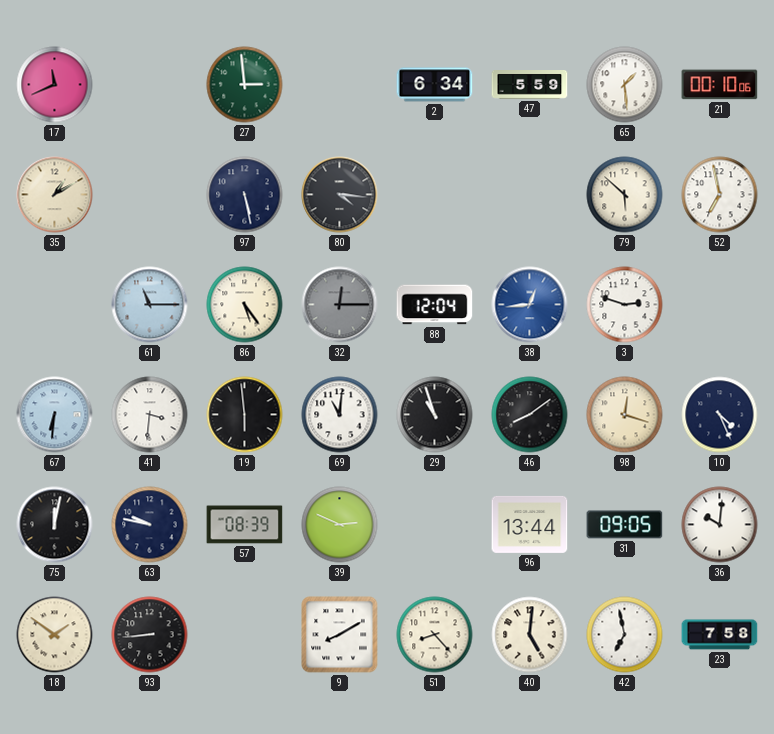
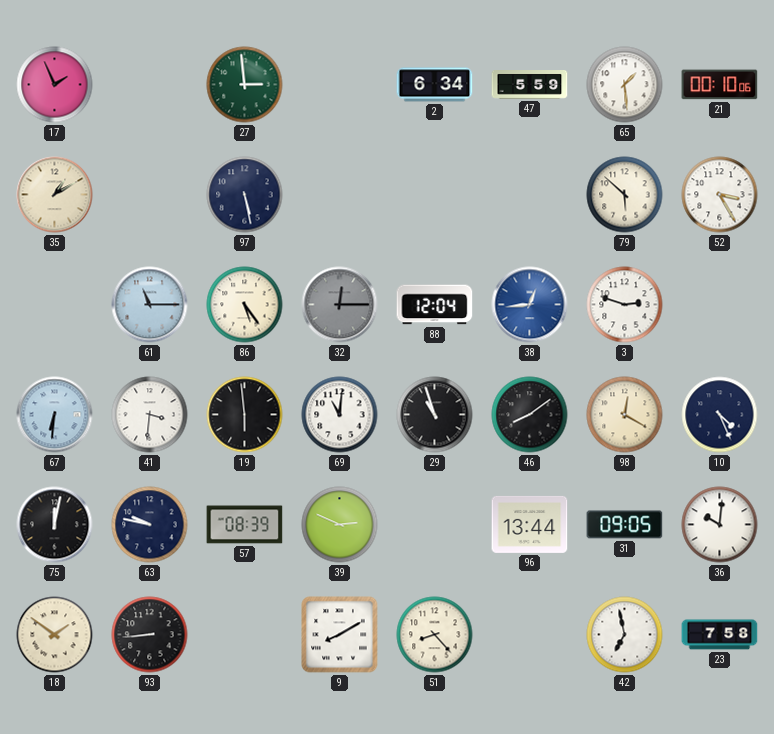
17: 11:41 -> 1:56 (55, 85)
80: 4:16 -> none (340, 195)
52: 6:58 -> 3:25 (720, 195)
98: 12:18 -> 12:20 (625, 415)
40: 5:01 -> none (530, 635)
